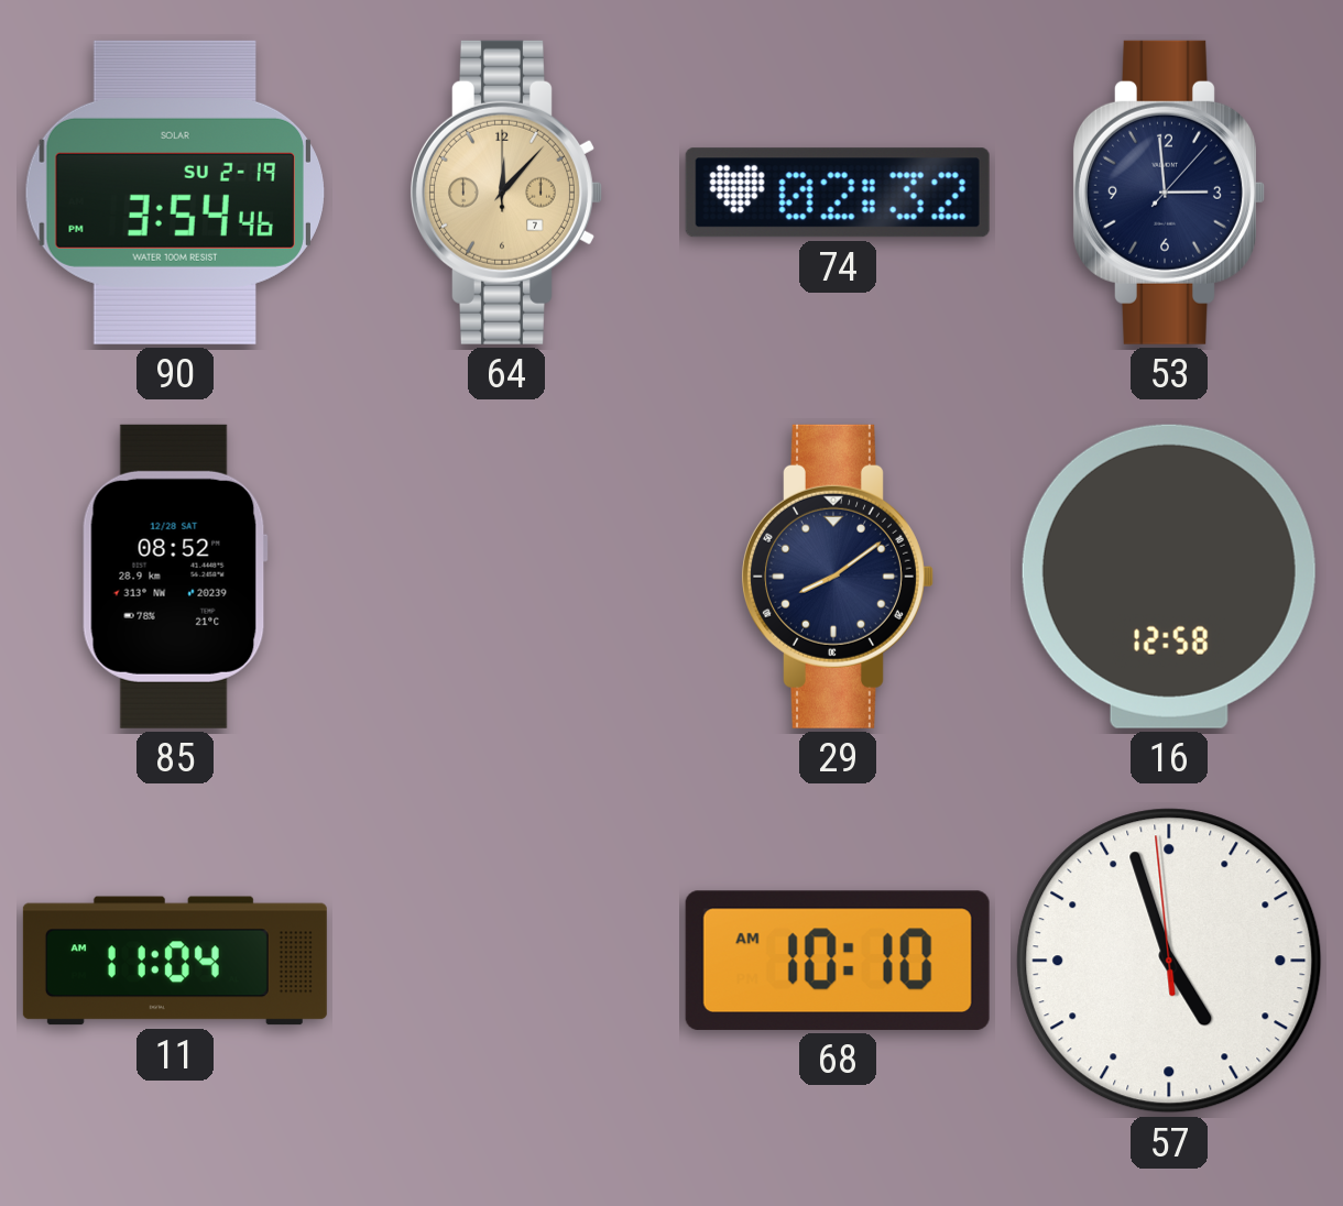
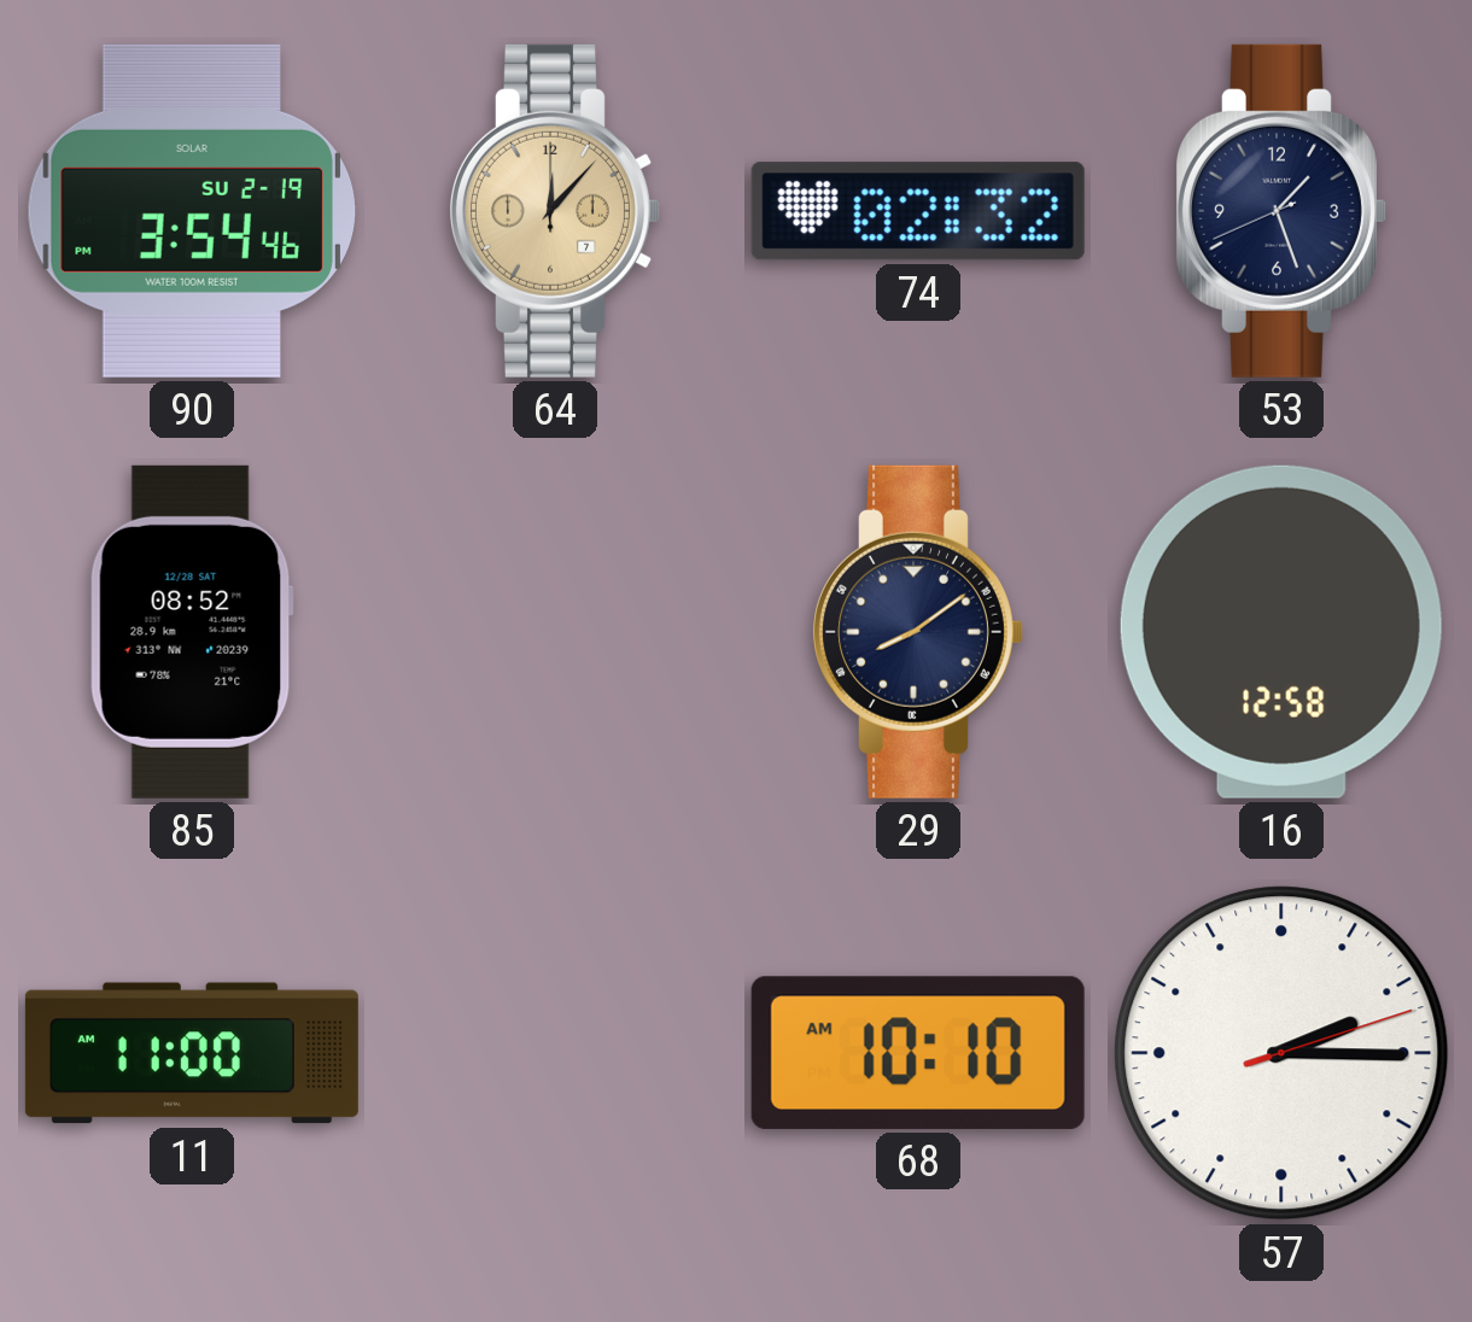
53: 2:59 -> 1:26 (1280, 211)
11: 11:04 -> 11:00 (192, 1053)
57: 4:56 -> 2:15 (1281, 1053)
